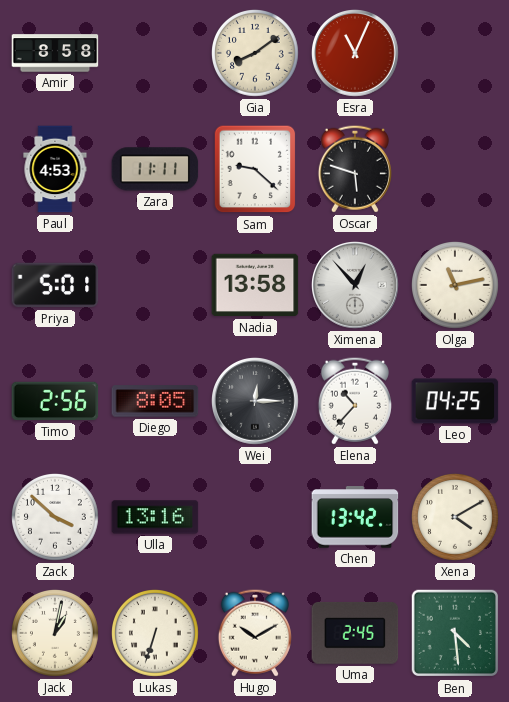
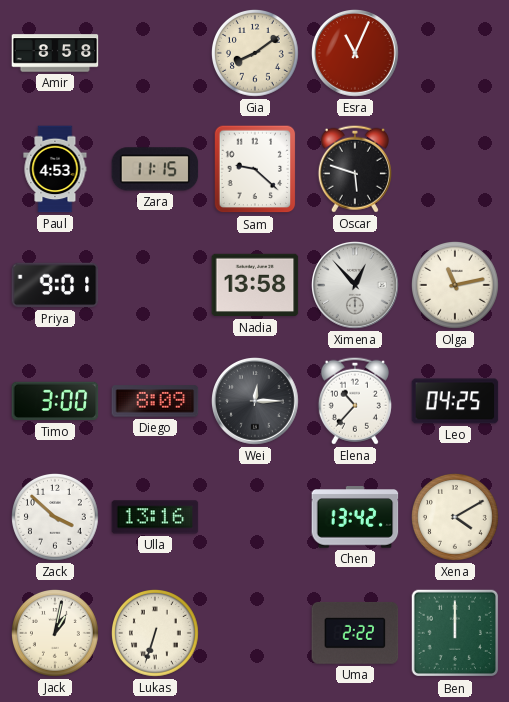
Zara: 11:11 -> 11:15 (155, 169)
Priya: 5:01 -> 9:01 (55, 285)
Timo: 2:56 -> 3:00 (55, 401)
Diego: 8:05 -> 8:09 (155, 401)
Hugo: 10:10 -> none (255, 633)
Uma: 2:45 -> 2:22 (355, 633)
Ben: 4:29 -> 12:00 (455, 633)
